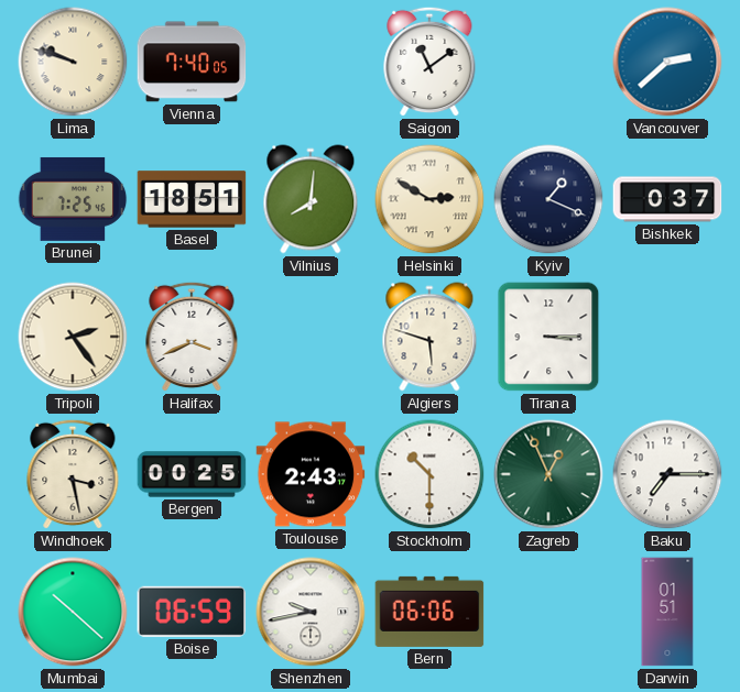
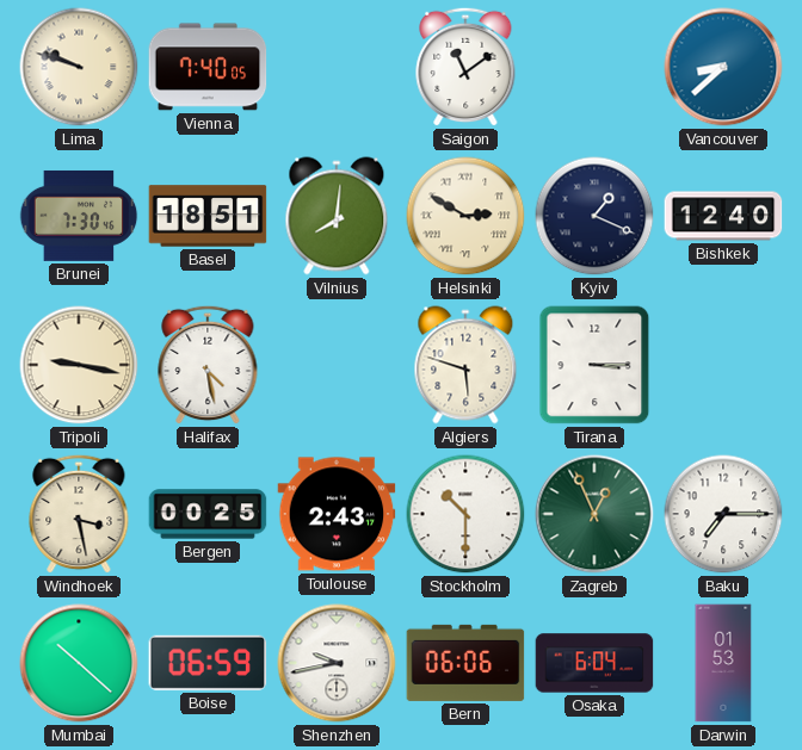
Vancouver: 2:38 -> 8:38 (723, 67)
Brunei: 7:25 -> 7:30 (79, 216)
Bishkek: 0:37 -> 12:40 (723, 216)
Tripoli: 2:24 -> 9:17 (79, 365)
Halifax: 3:41 -> 4:28 (208, 365)
Osaka: none -> 6:04 (594, 663)
Darwin: 01:51 -> 01:53 (723, 663)
